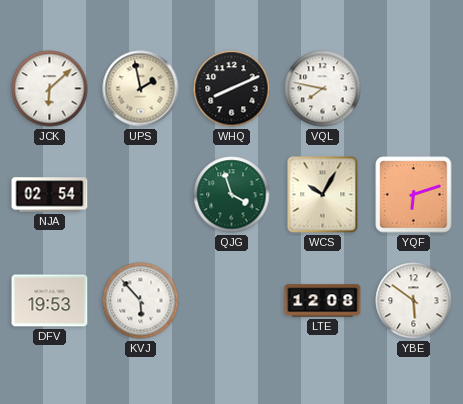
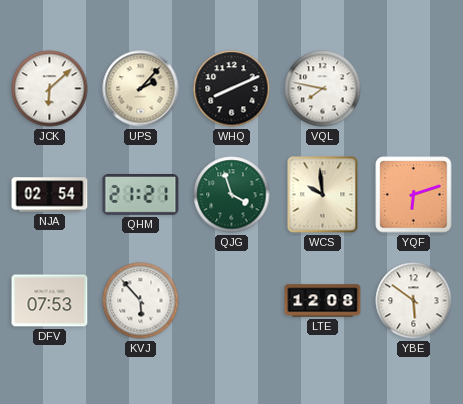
UPS: 1:58 -> 2:07 (141, 89)
QHM: none -> 21:21 (141, 195)
WCS: 10:05 -> 9:59 (323, 195)
DFV: 19:53 -> 07:53 (50, 301)
